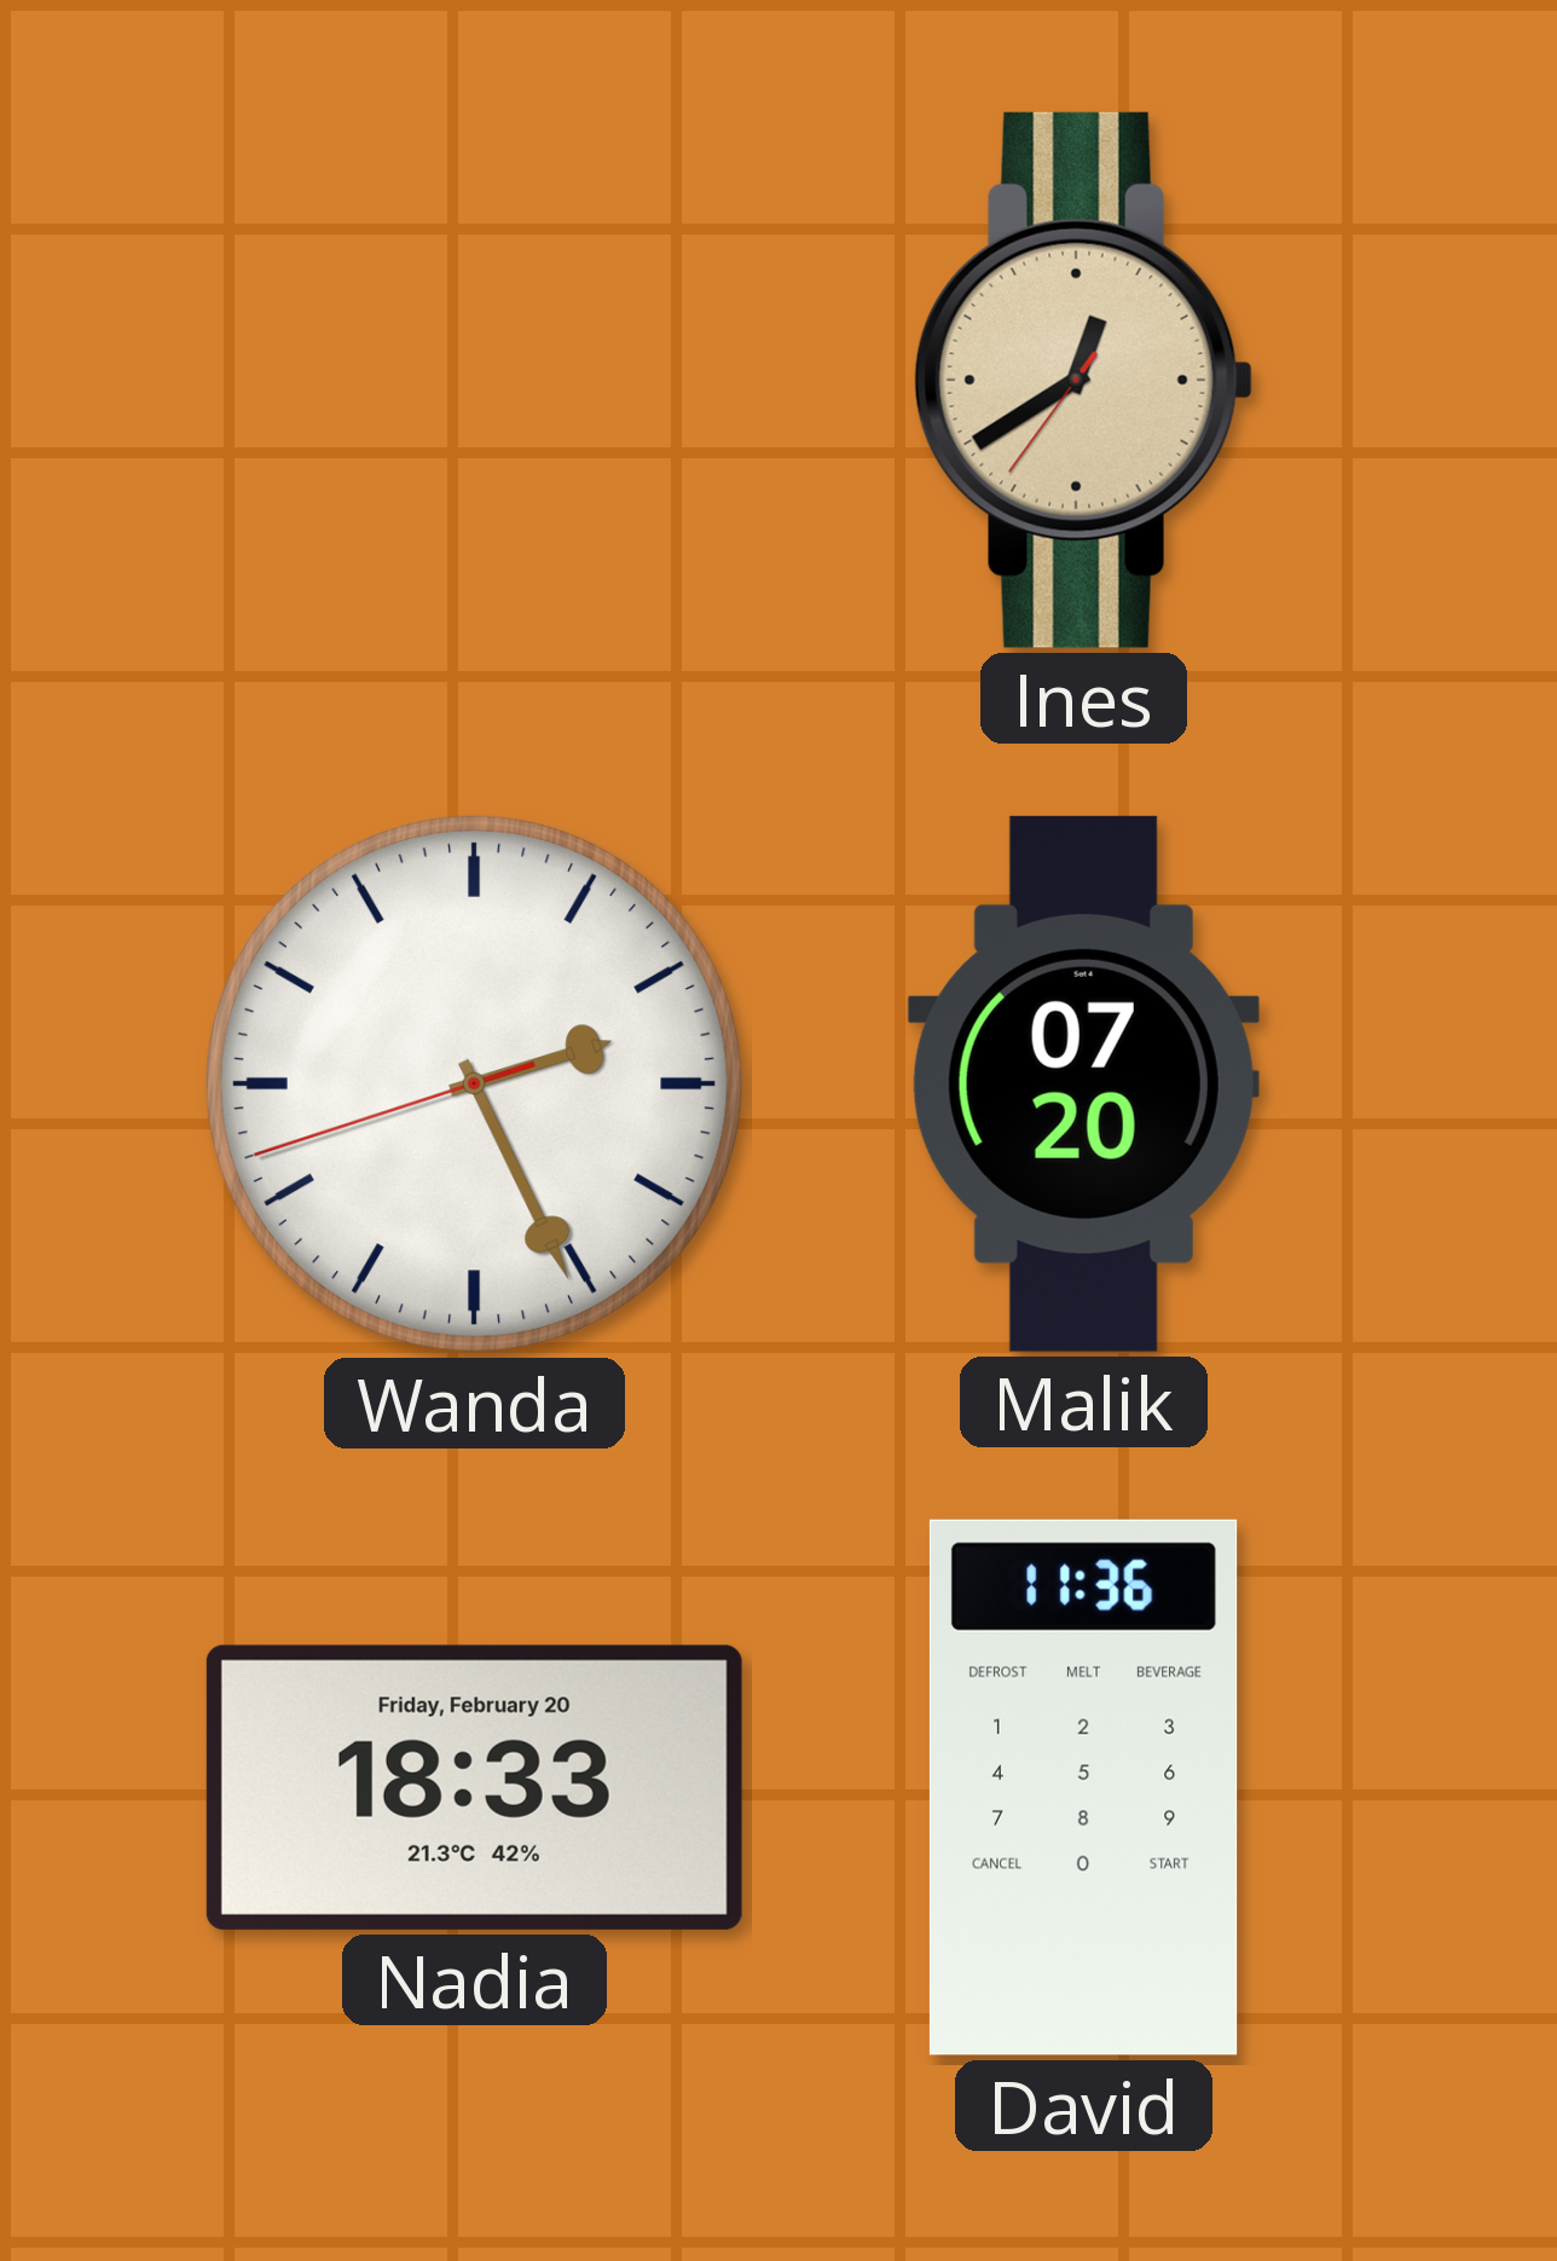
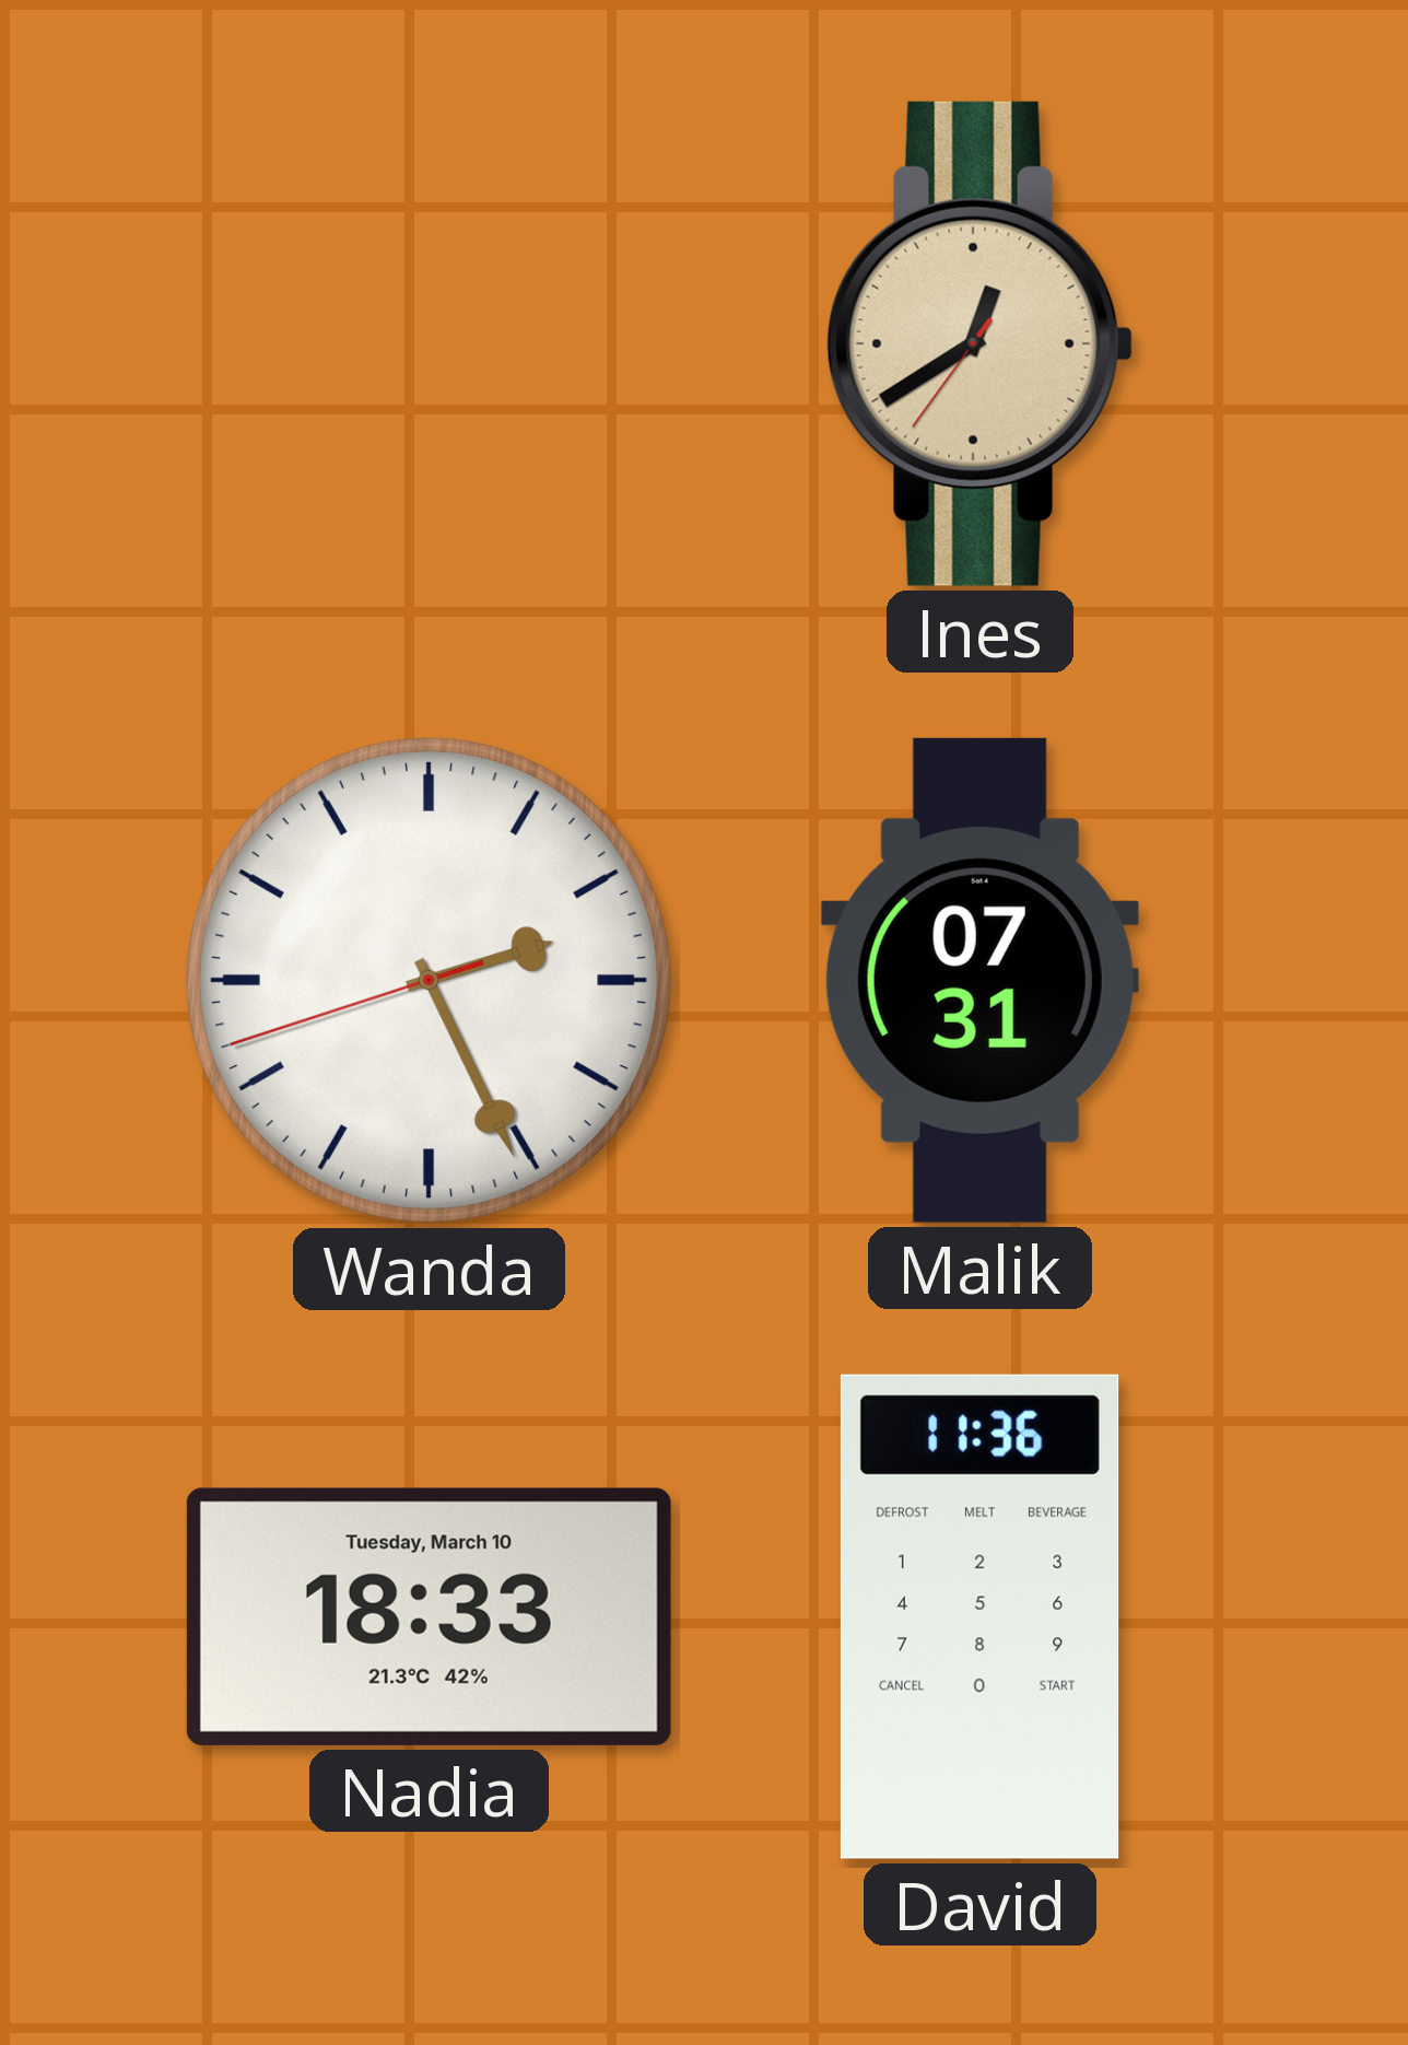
Malik: 07:20 -> 07:31 (979, 980)
Nadia date: Friday, February 20 -> Tuesday, March 10 (429, 1616)
